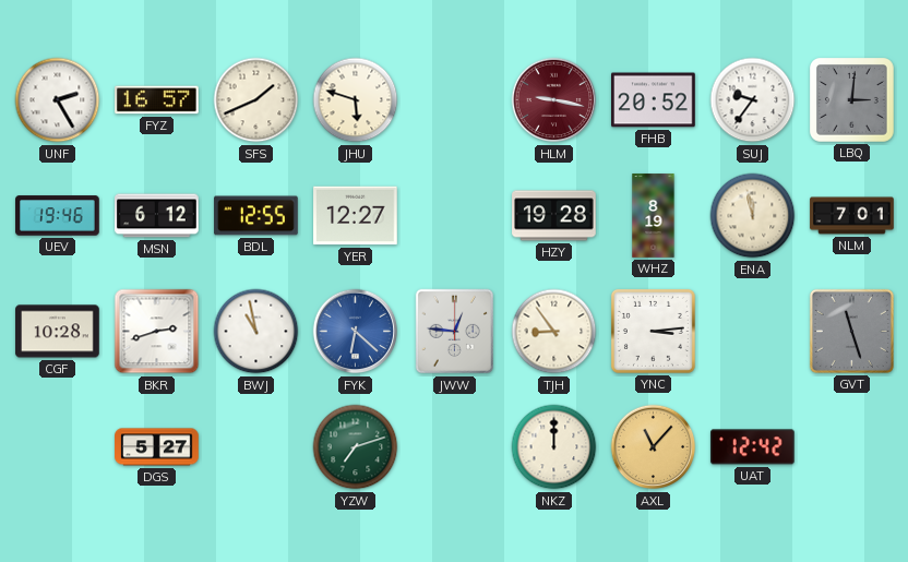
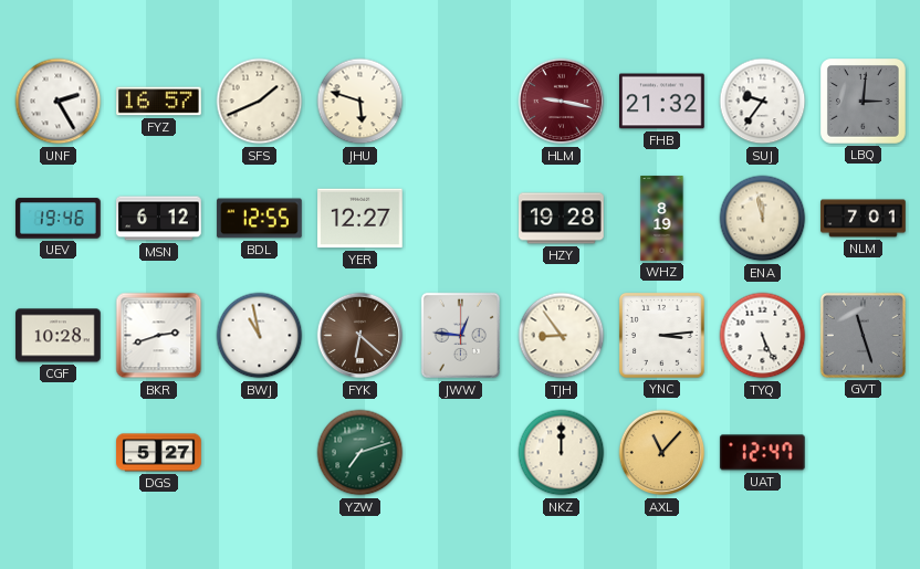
FHB: 20:52 -> 21:32 (662, 102)
FYK dial: blue -> brown (360, 336)
TYQ: none -> 5:26 (763, 336)
UAT: 12:42 -> 12:47 (762, 453)
